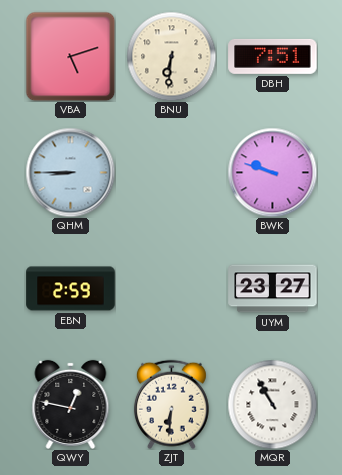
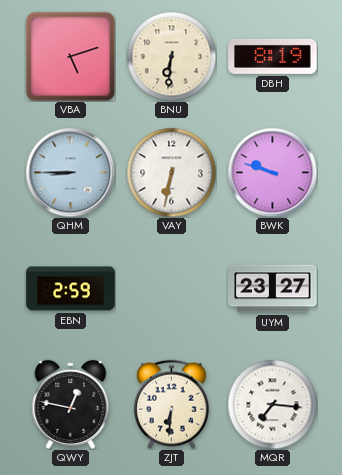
DBH: 7:51 -> 8:19 (273, 56)
VAY: none -> 6:32 (171, 172)
MQR: 10:55 -> 7:16 (272, 404)
